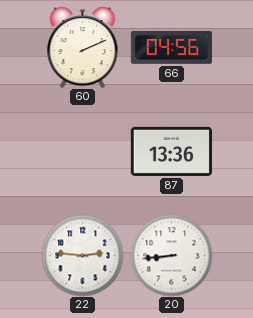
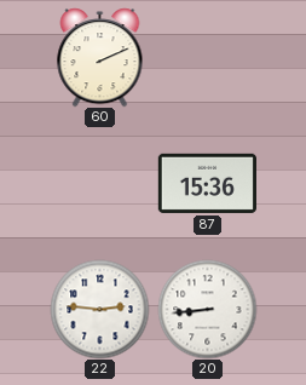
66: 04:56 -> none (171, 47)
87: 13:36 -> 15:36 (207, 183)
